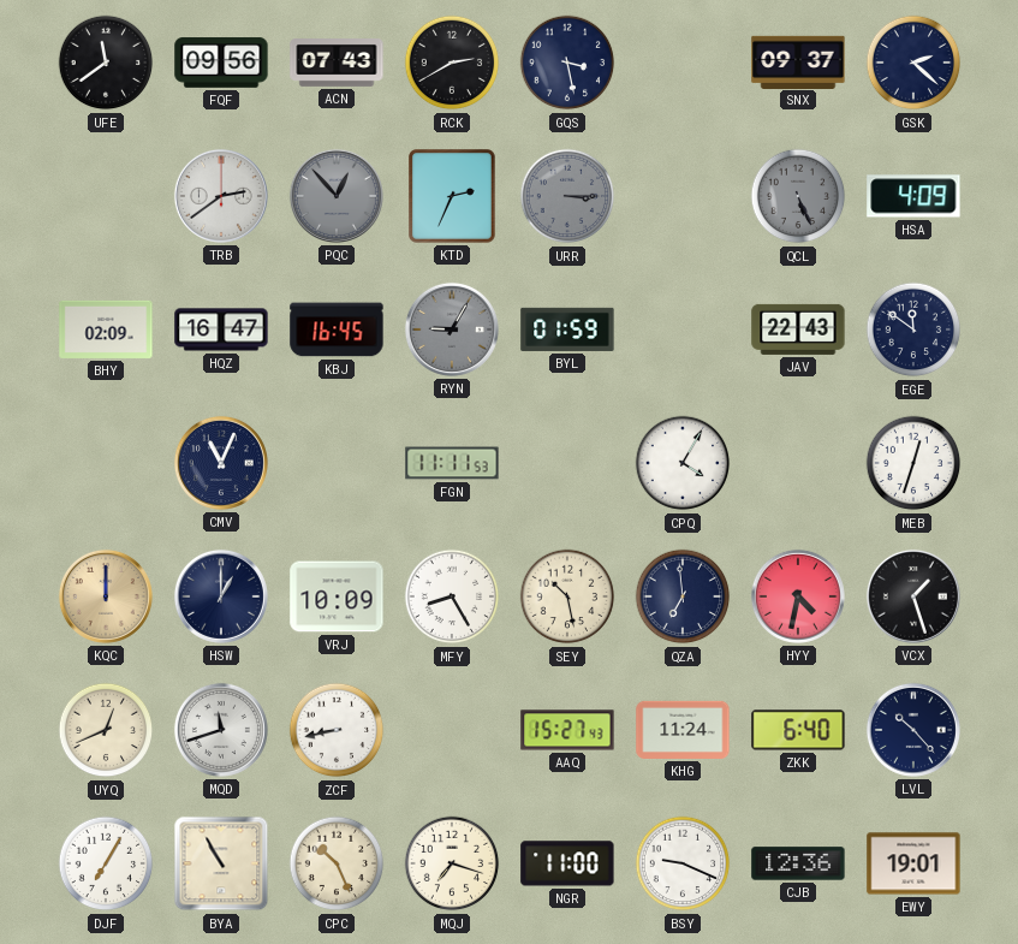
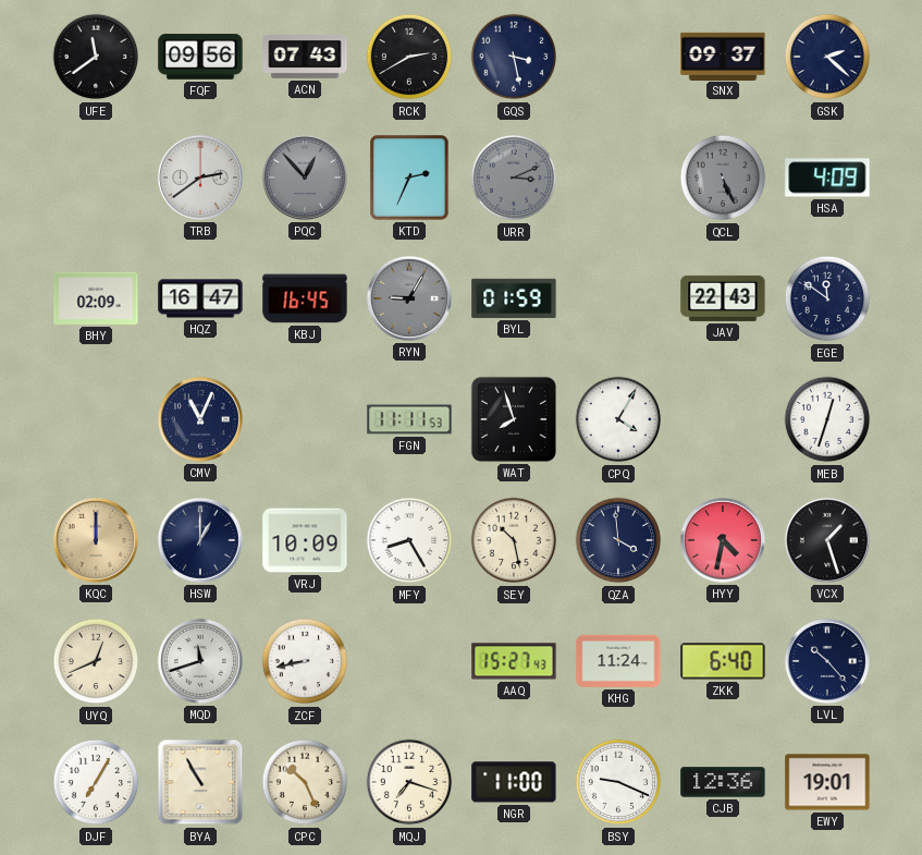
URR: 3:15 -> 3:11 (514, 178)
WAT: none -> 7:57 (514, 419)
QZA: 6:59 -> 3:59 (618, 540)
